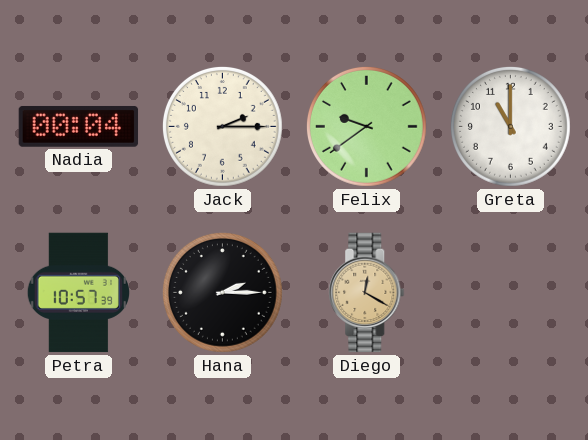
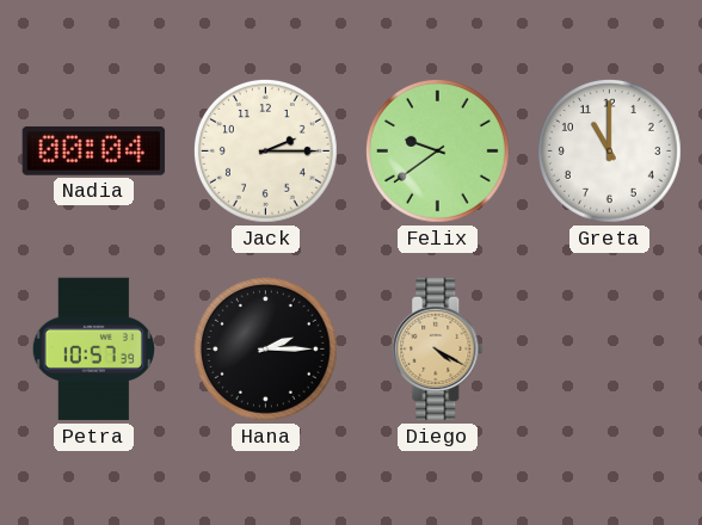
Diego: 12:20 -> 4:20 (438, 350)
